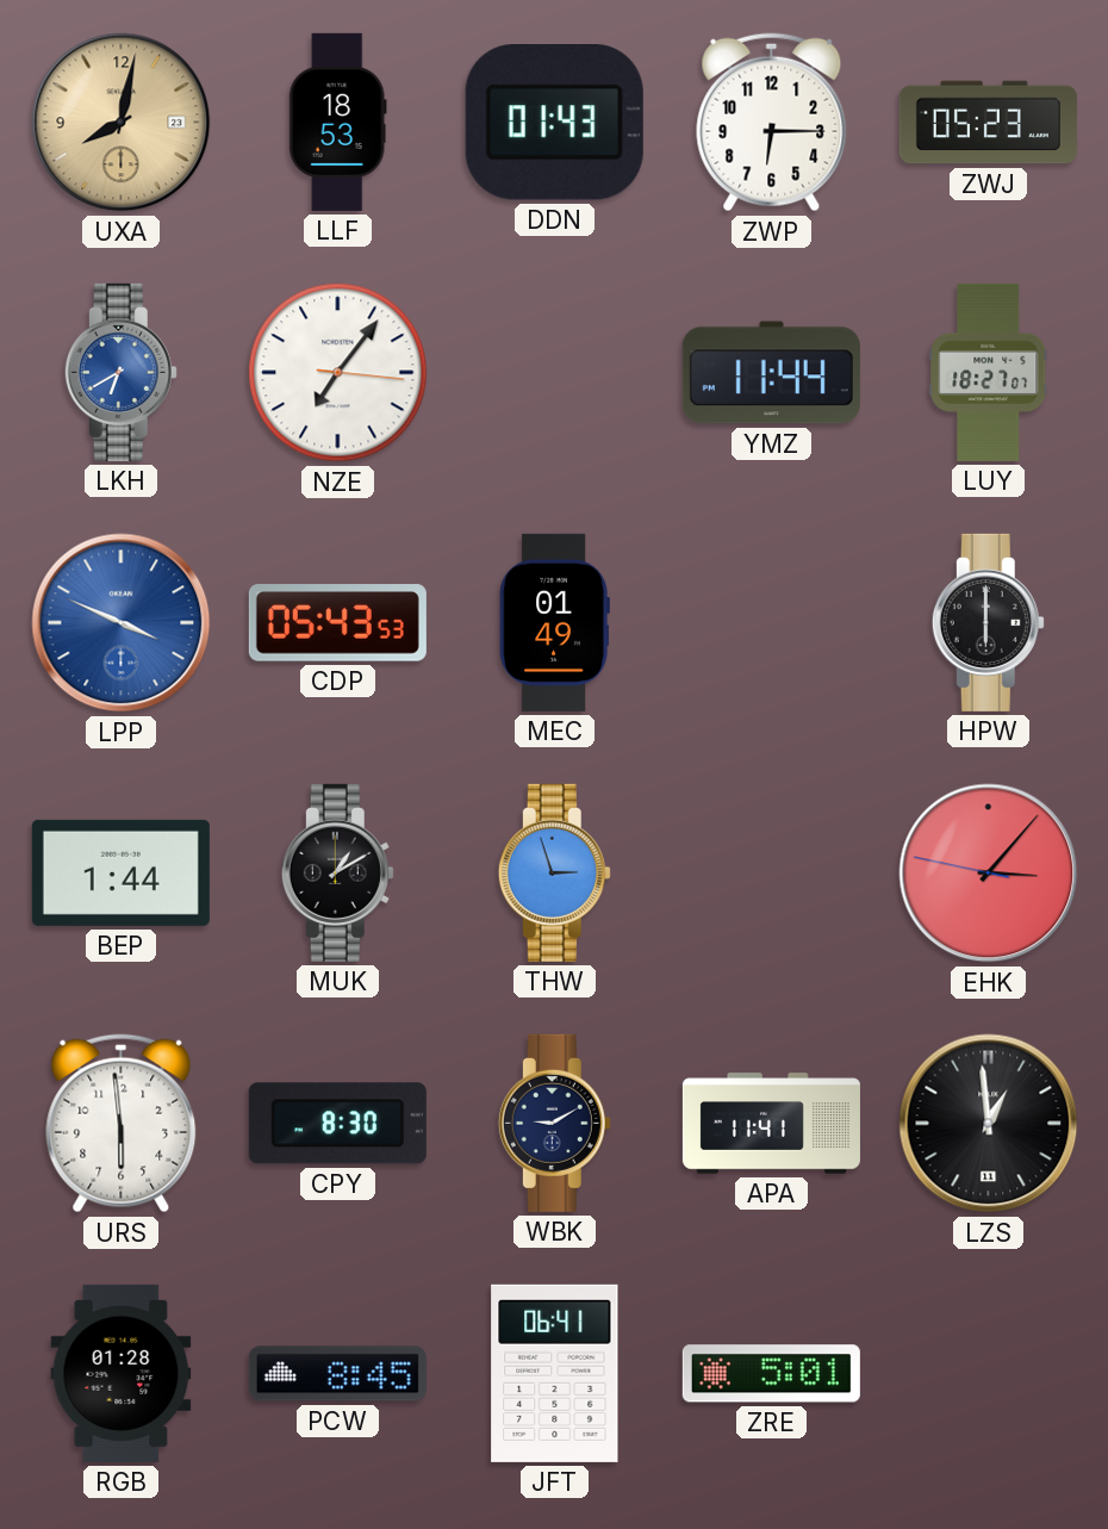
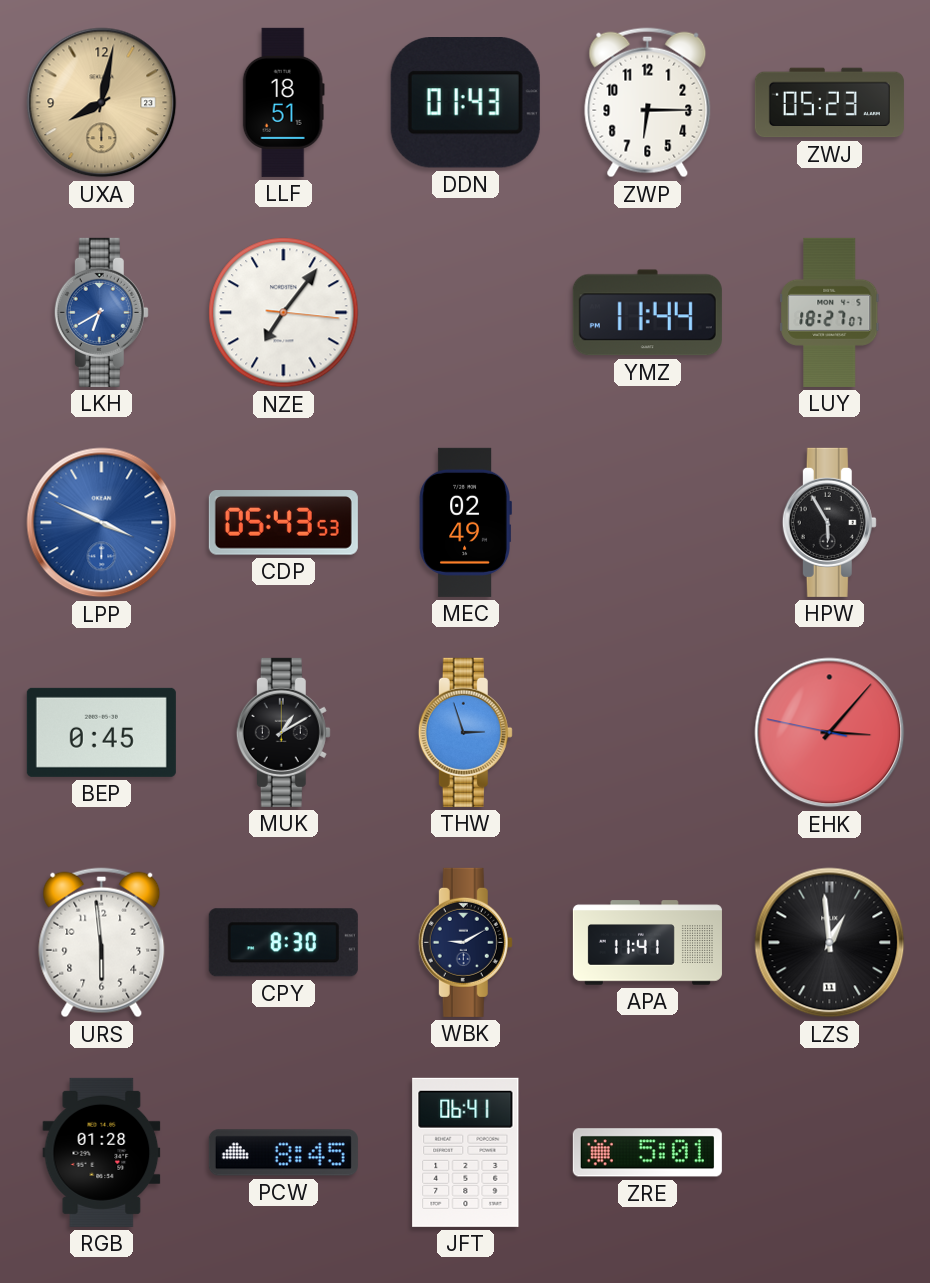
LLF: 18:53 -> 18:51 (283, 102)
MEC: 01:49 -> 02:49 (465, 522)
HPW: 6:00 -> 5:55 (829, 522)
BEP: 1:44 -> 0:45 (101, 732)
